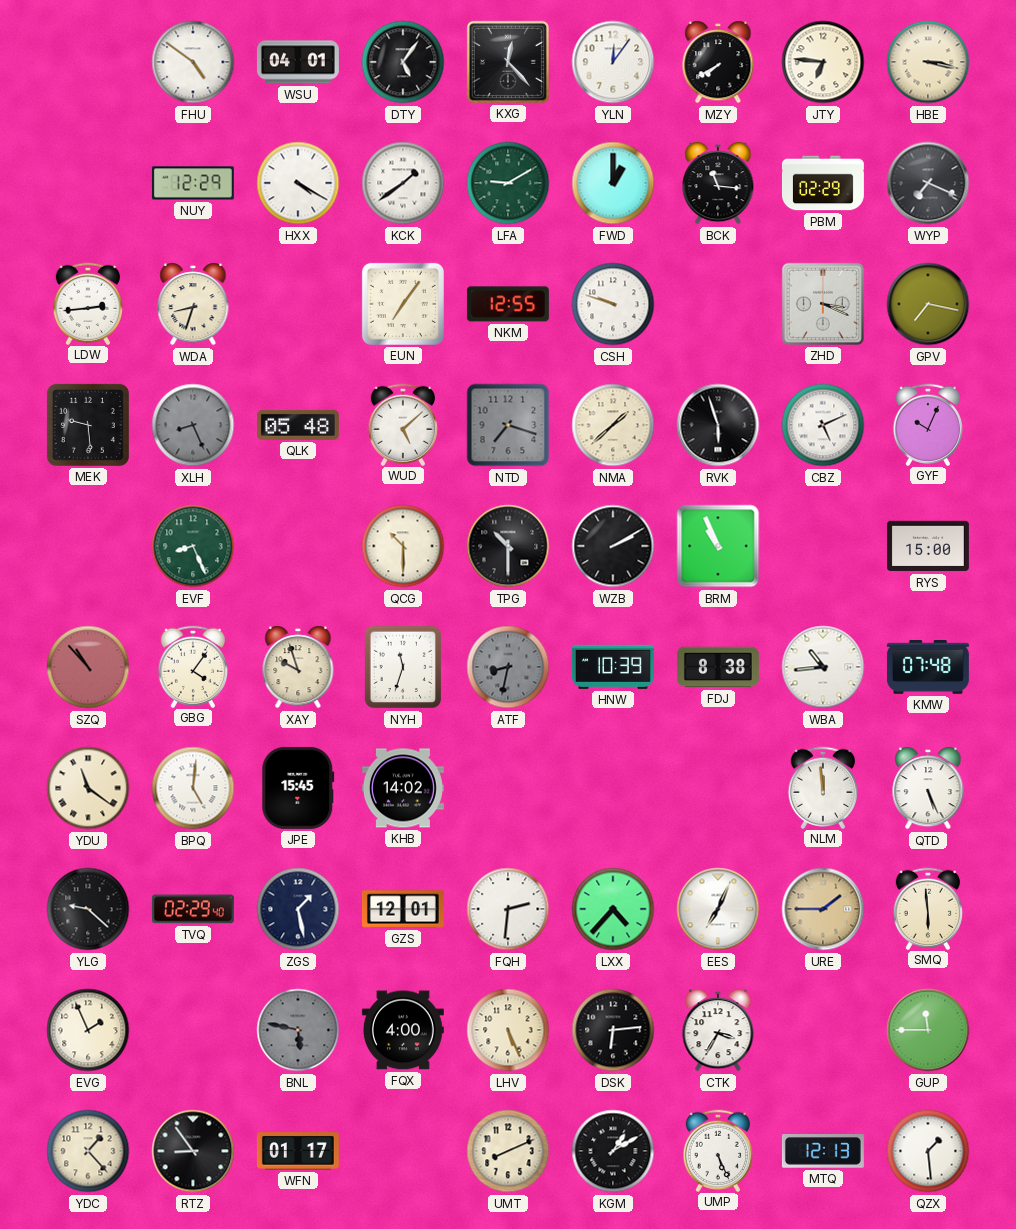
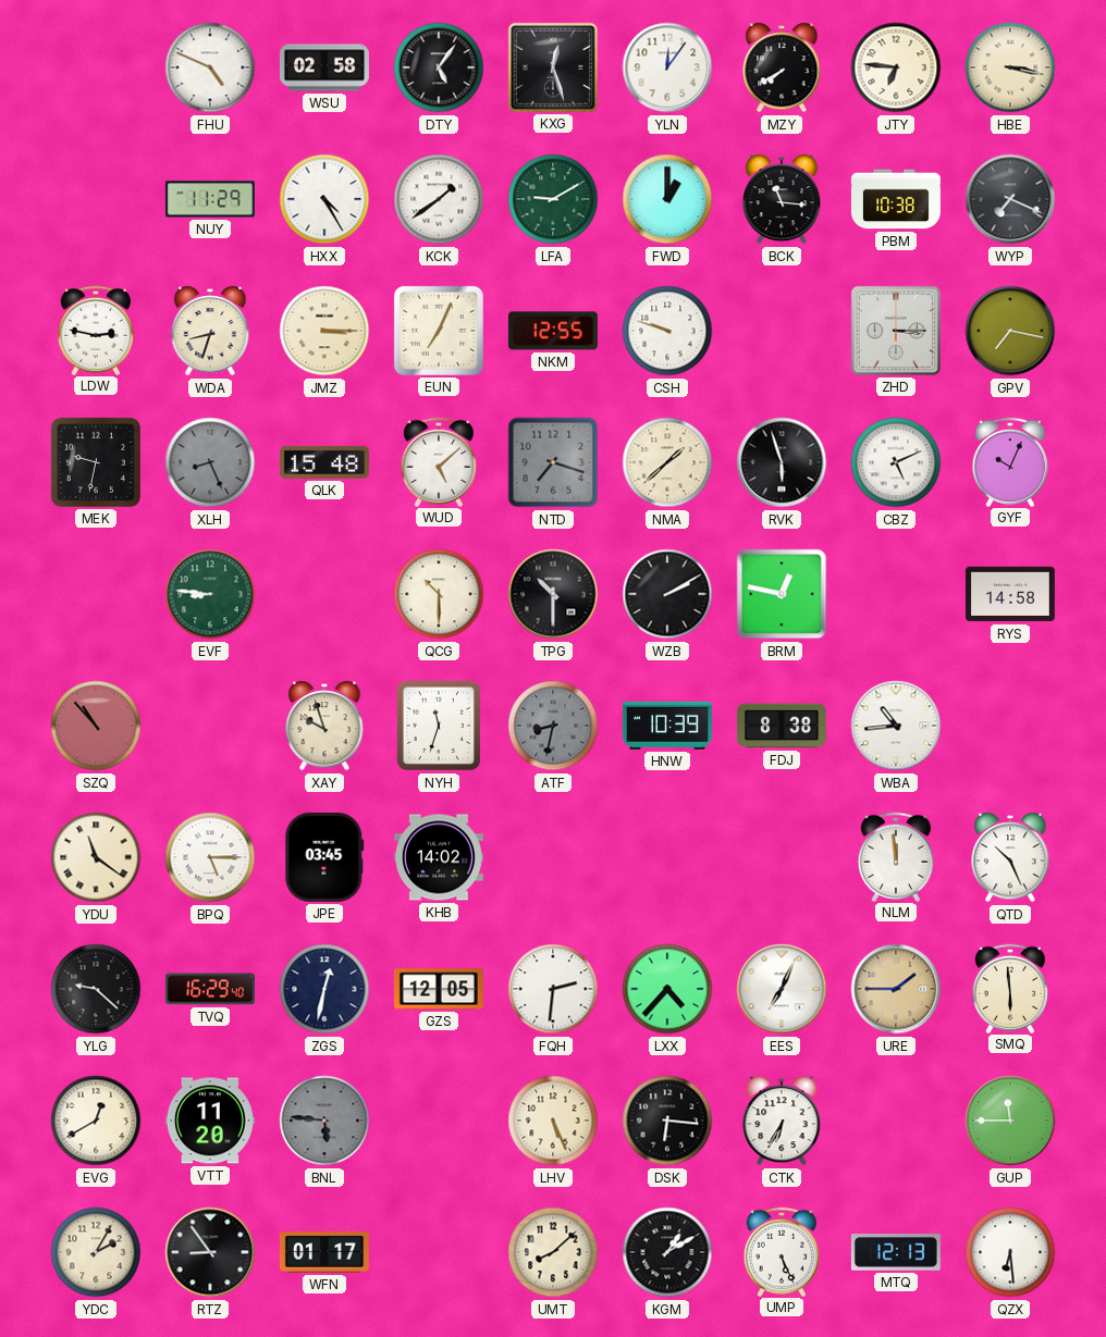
FHU: 4:51 -> 4:49 (210, 67)
WSU: 04:01 -> 02:58 (324, 67)
KXG: 12:23 -> 12:27 (553, 67)
NUY: 12:29 -> 11:29 (210, 199)
HXX: 4:20 -> 4:25 (324, 199)
PBM: 02:29 -> 10:38 (896, 199)
LDW: 2:44 -> 2:47 (95, 330)
JMZ: none -> 3:15 (324, 331)
EUN: 7:06 -> 7:04 (439, 331)
ZHD: 3:19 -> 3:15 (896, 331)
MEK: 9:29 -> 9:32 (96, 462)
QLK: 05:48 -> 15:48 (324, 462)
EVF: 8:26 -> 8:46 (210, 594)
BRM: 10:56 -> 12:47 (782, 594)
RYS: 15:00 -> 14:58 (1010, 594)
GBG: 4:06 -> none (192, 666)
KMW: 07:48 -> none (928, 668)
BPQ: 5:01 -> 5:15 (210, 857)
JPE: 15:45 -> 03:45 (324, 857)
QTD: 5:26 -> 10:26 (1010, 857)
TVQ: 02:29 -> 16:29 (210, 989)
ZGS: 1:28 -> 12:32 (324, 989)
GZS: 12:01 -> 12:05 (439, 989)
EVG: 1:56 -> 12:40 (96, 1121)
VTT: none -> 11:20 (210, 1121)
BNL: 5:47 -> 5:46 (324, 1121)
FQX: 4:00 -> none (403, 1030)
DSK: 6:14 -> 6:16 (667, 1121)
CTK: 3:35 -> 6:35 (782, 1121)
YDC: 1:23 -> 2:05 (96, 1252)
UMT: 8:11 -> 8:08 (553, 1252)
QZX: 1:29 -> 6:29 (1010, 1252)
